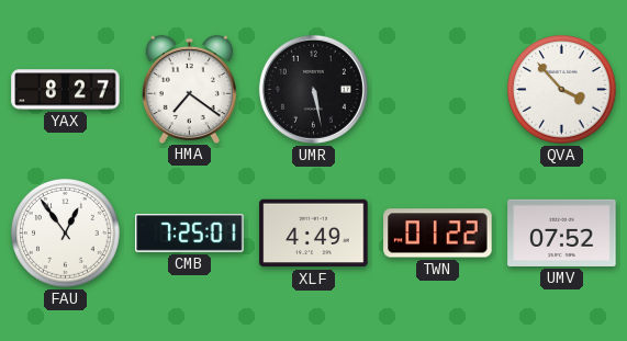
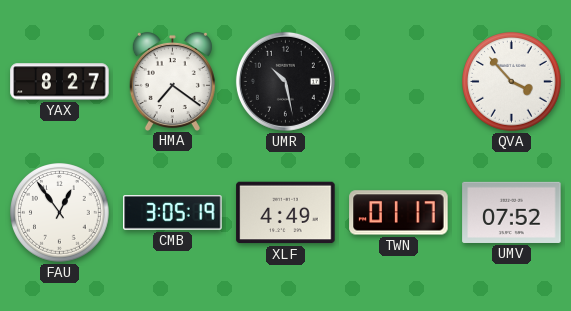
UMR: 5:28 -> 10:28 (285, 81)
CMB: 7:25 -> 3:05 (173, 213)
TWN: 01:22 -> 01:17 (399, 213)
